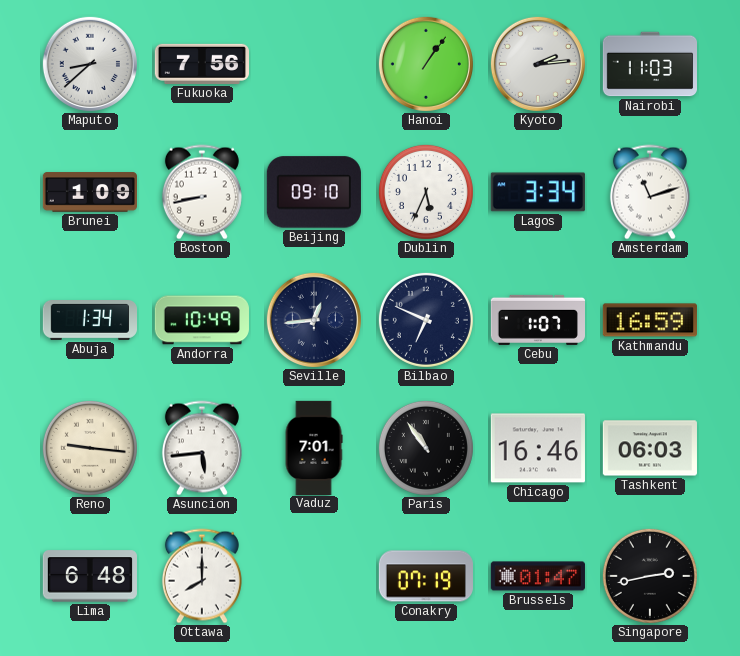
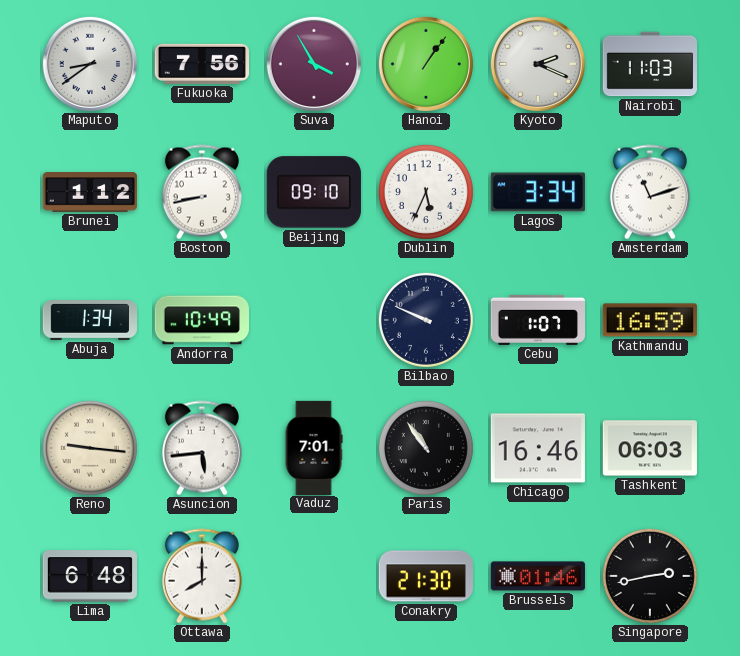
Maputo: 8:38 -> 8:39 (90, 64)
Suva: none -> 3:55 (314, 64)
Kyoto: 2:14 -> 2:19 (538, 64)
Brunei: 1:09 -> 1:12 (89, 192)
Seville: 12:44 -> none (314, 320)
Bilbao: 6:49 -> 9:49 (426, 320)
Conakry: 07:19 -> 21:30 (425, 576)
Brussels: 01:47 -> 01:46 (538, 576)
